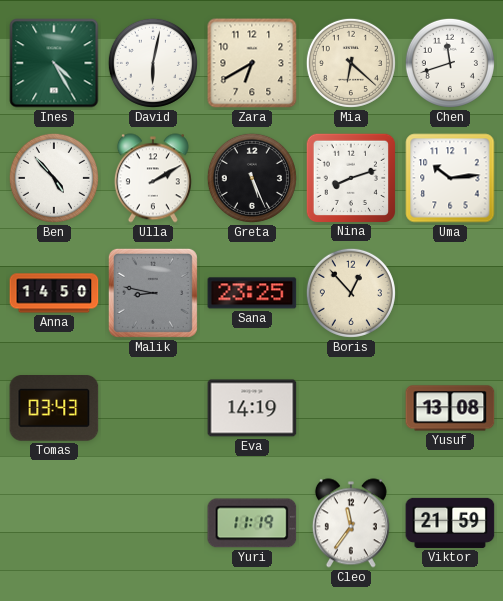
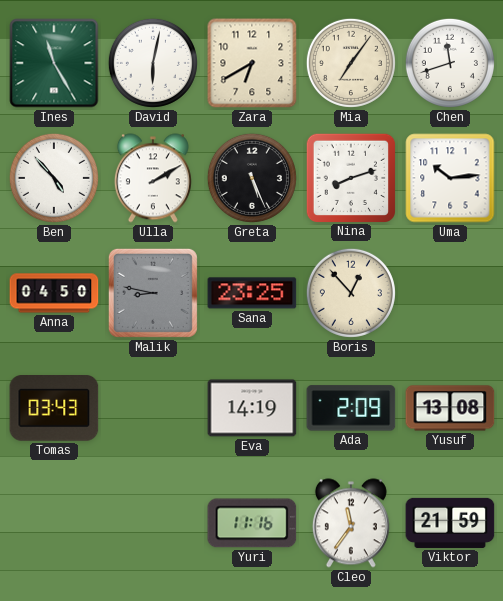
Ines: 4:25 -> 11:25 (54, 63)
Mia: 6:22 -> 7:06 (351, 63)
Anna: 14:50 -> 04:50 (54, 293)
Ada: none -> 2:09 (351, 408)
Yuri: 11:19 -> 11:16 (252, 523)
